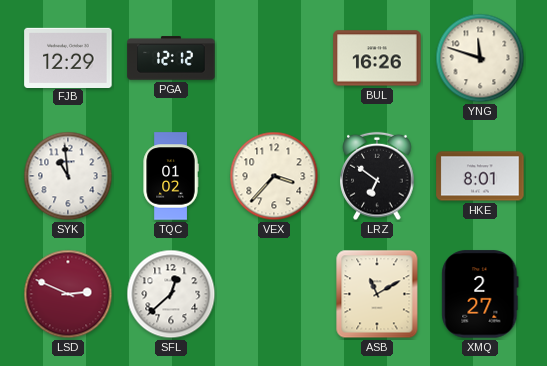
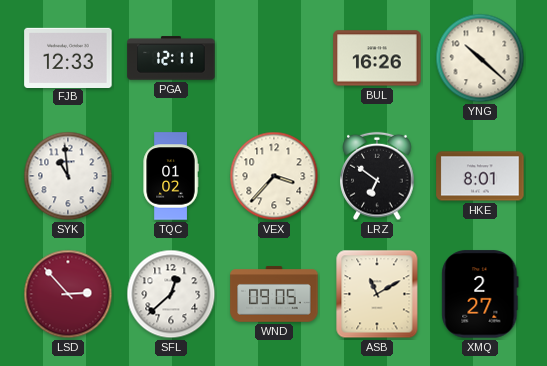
FJB: 12:29 -> 12:33 (68, 57)
PGA: 12:12 -> 12:11 (171, 58)
YNG: 11:48 -> 10:22 (480, 58)
LSD: 2:49 -> 2:53 (68, 294)
WND: none -> 09:05 (274, 294)
